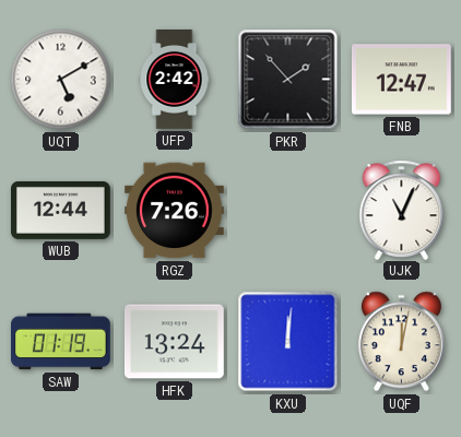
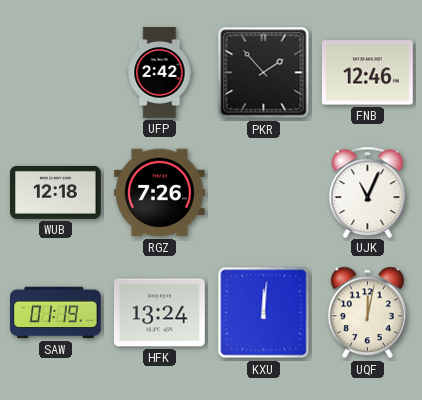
UQT: 5:10 -> none (61, 80)
FNB: 12:47 -> 12:46 (367, 73)
WUB: 12:44 -> 12:18 (56, 192)
